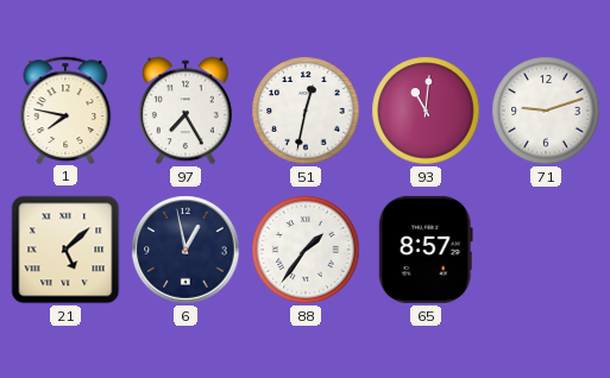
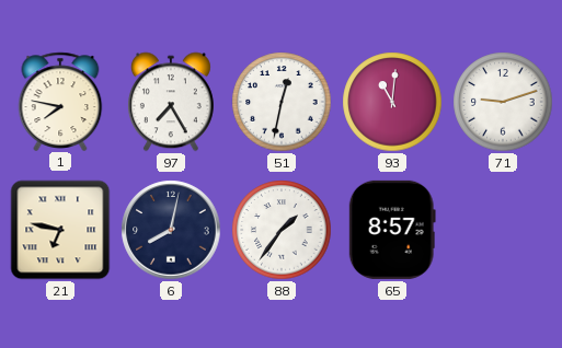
21: 5:08 -> 6:47 (60, 230)
6: 12:58 -> 8:02 (171, 230)
